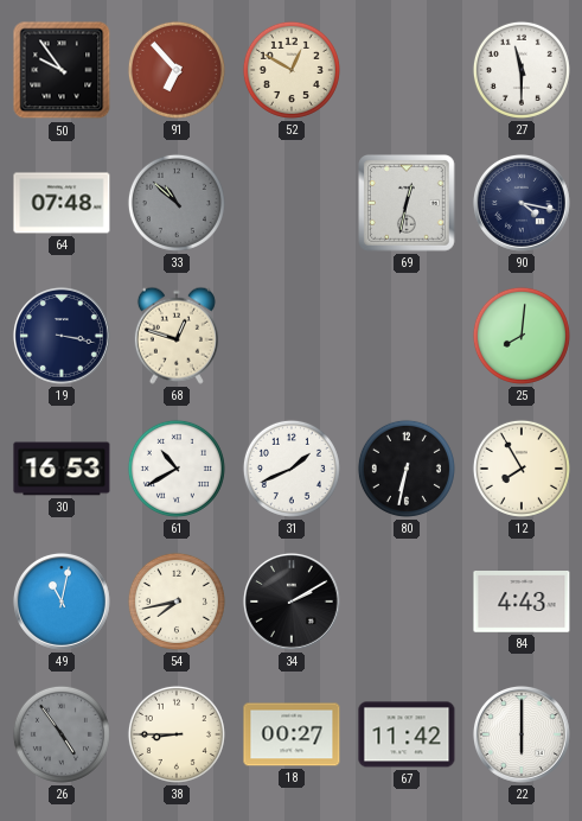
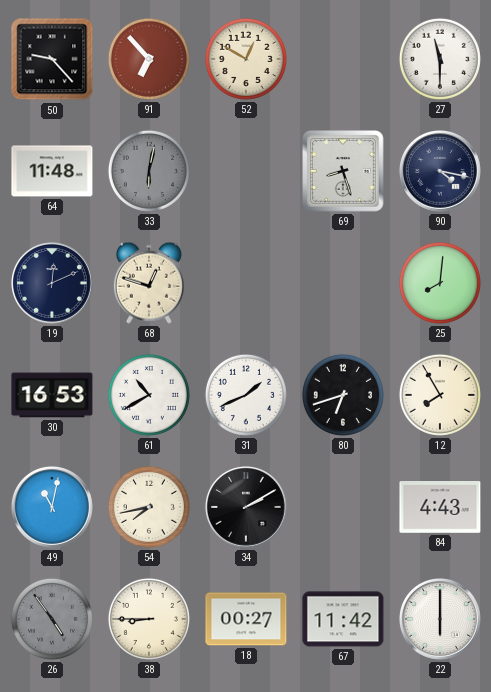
50: 9:54 -> 9:23 (52, 59)
64: 07:48 -> 11:48 (52, 171)
33: 10:52 -> 6:02 (149, 171)
69: 12:32 -> 8:27 (344, 172)
19: 3:17 -> 12:11 (52, 283)
80: 6:32 -> 6:42 (343, 395)
